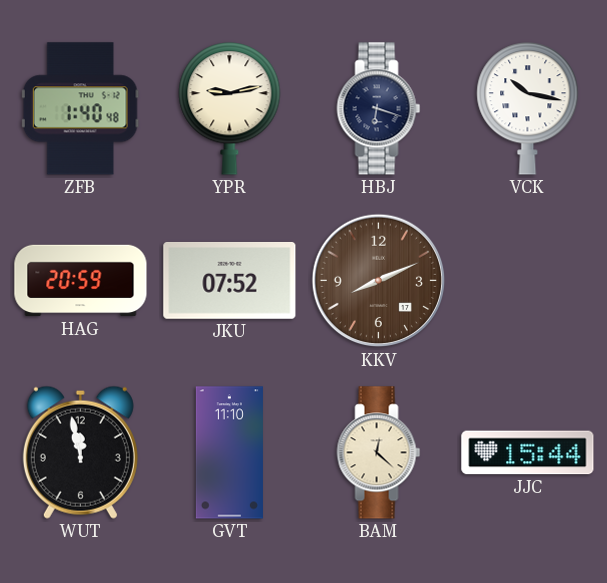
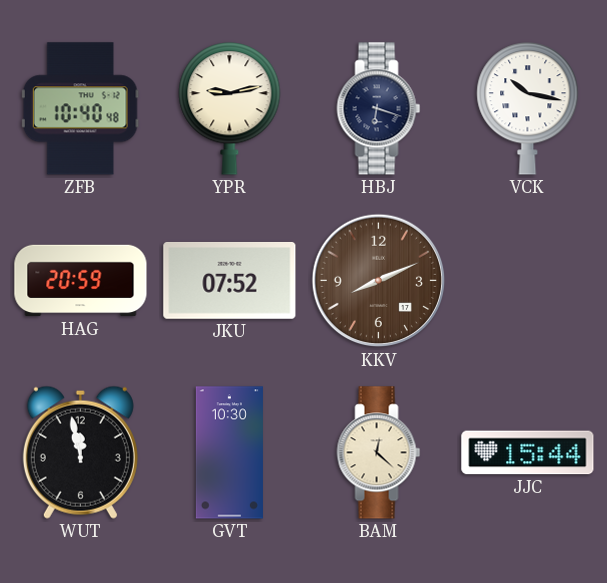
ZFB: 1:40 -> 10:40 (80, 109)
GVT: 11:10 -> 10:30 (229, 453)
